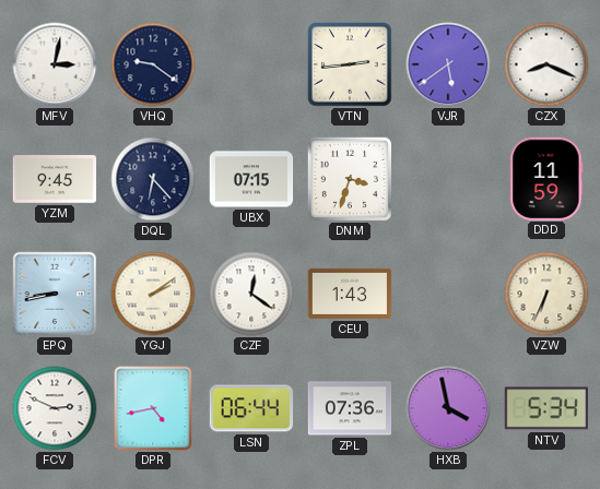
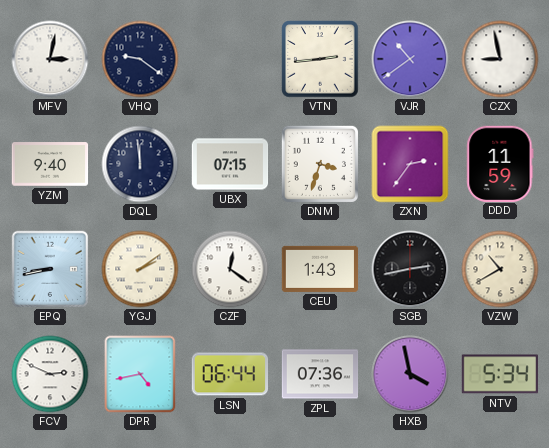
VJR: 5:39 -> 10:39 (410, 59)
CZX: 8:19 -> 8:58 (500, 59)
YZM: 9:45 -> 9:40 (50, 164)
DQL: 6:23 -> 11:59 (140, 164)
ZXN: none -> 2:36 (410, 164)
SGB: none -> 2:43 (410, 269)
VZW: 6:34 -> 10:40 (500, 269)
